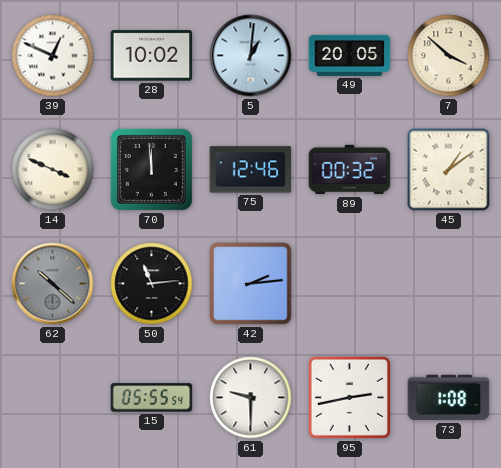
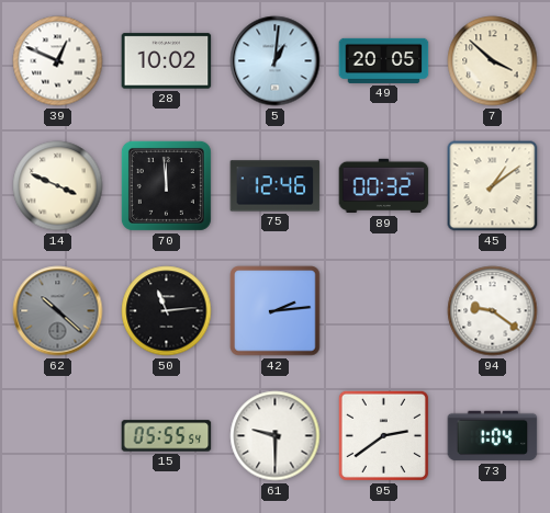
94: none -> 9:21 (493, 311)
95: 2:43 -> 2:39 (383, 435)
73: 1:08 -> 1:04 (493, 436)
